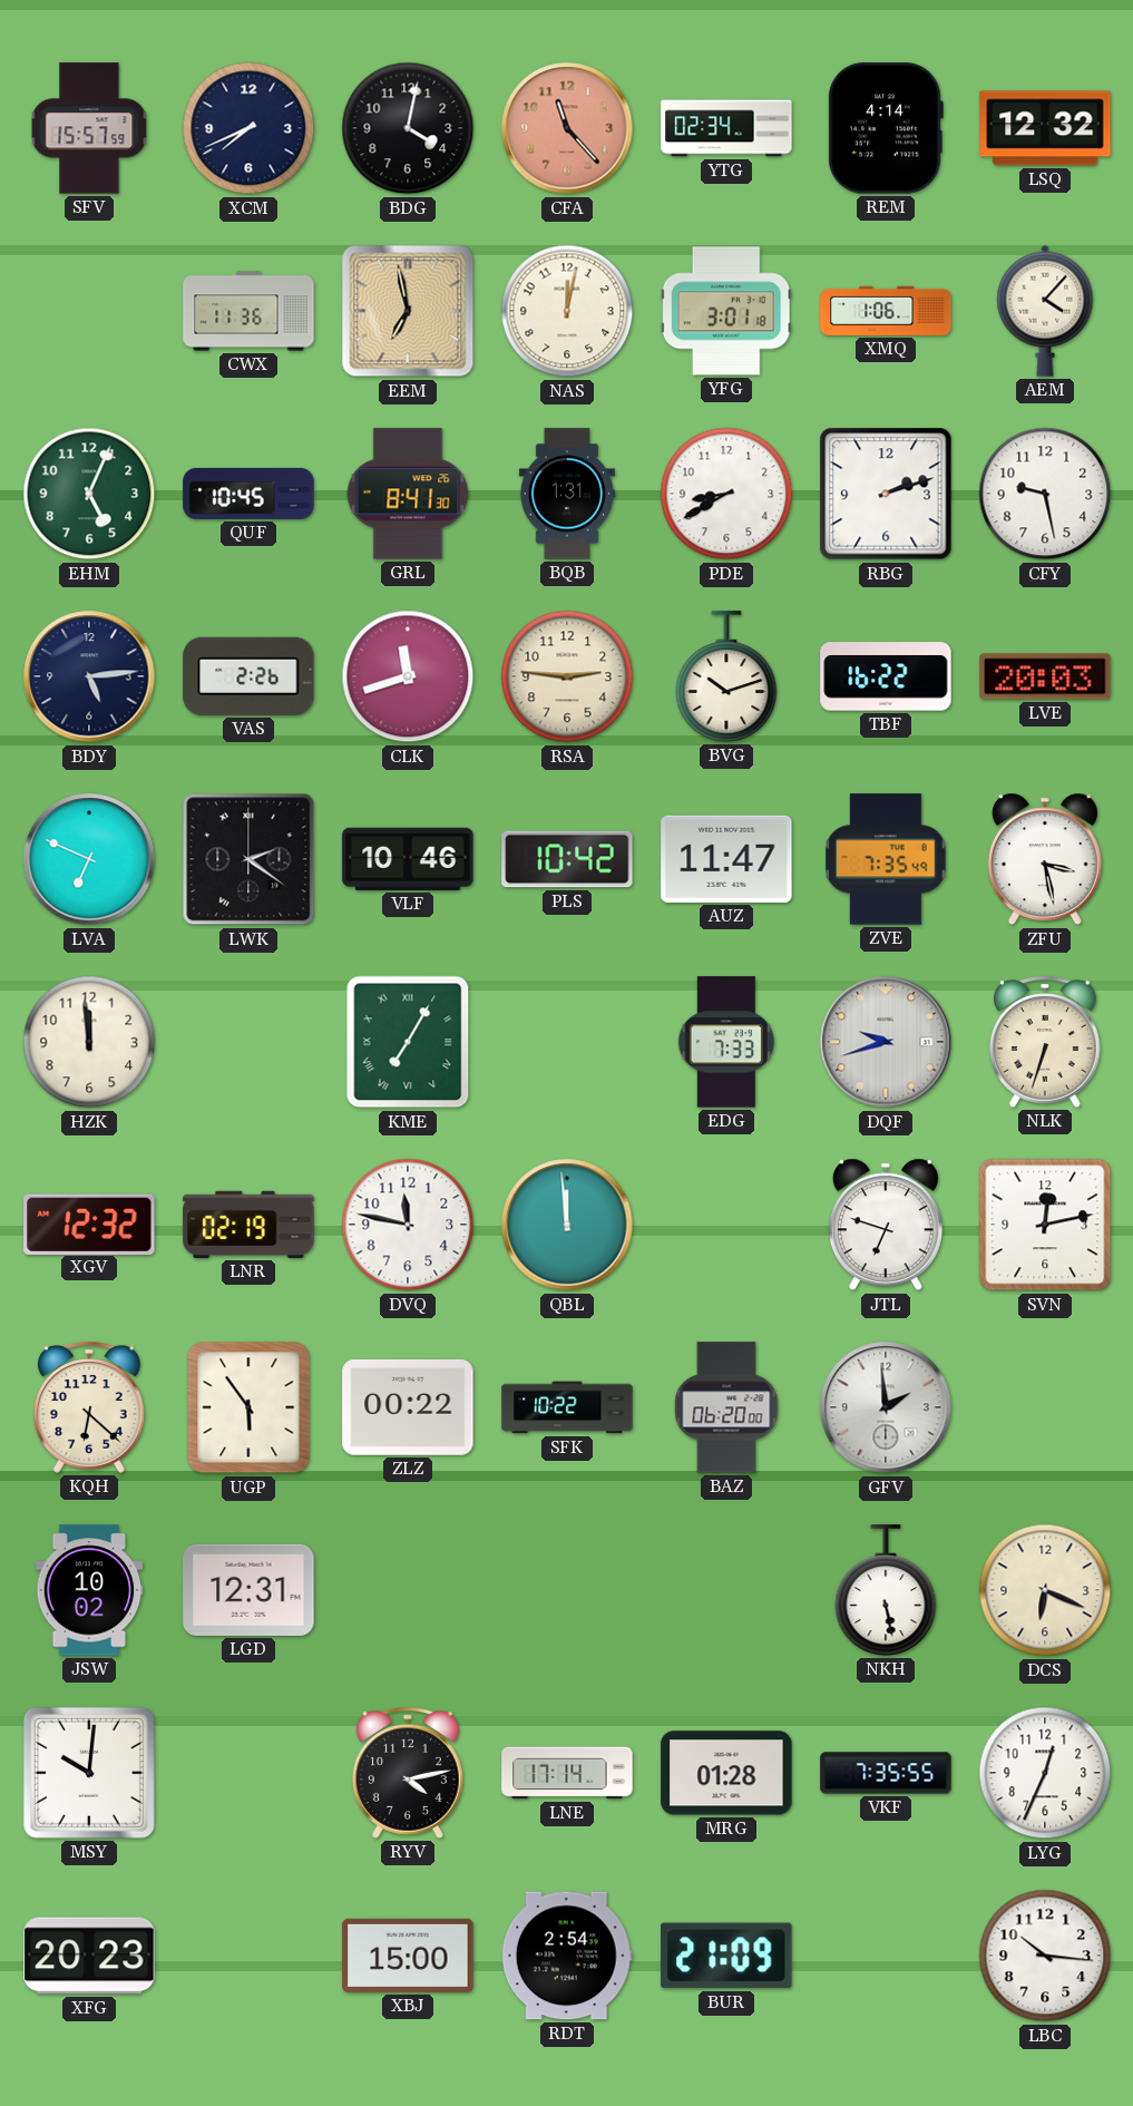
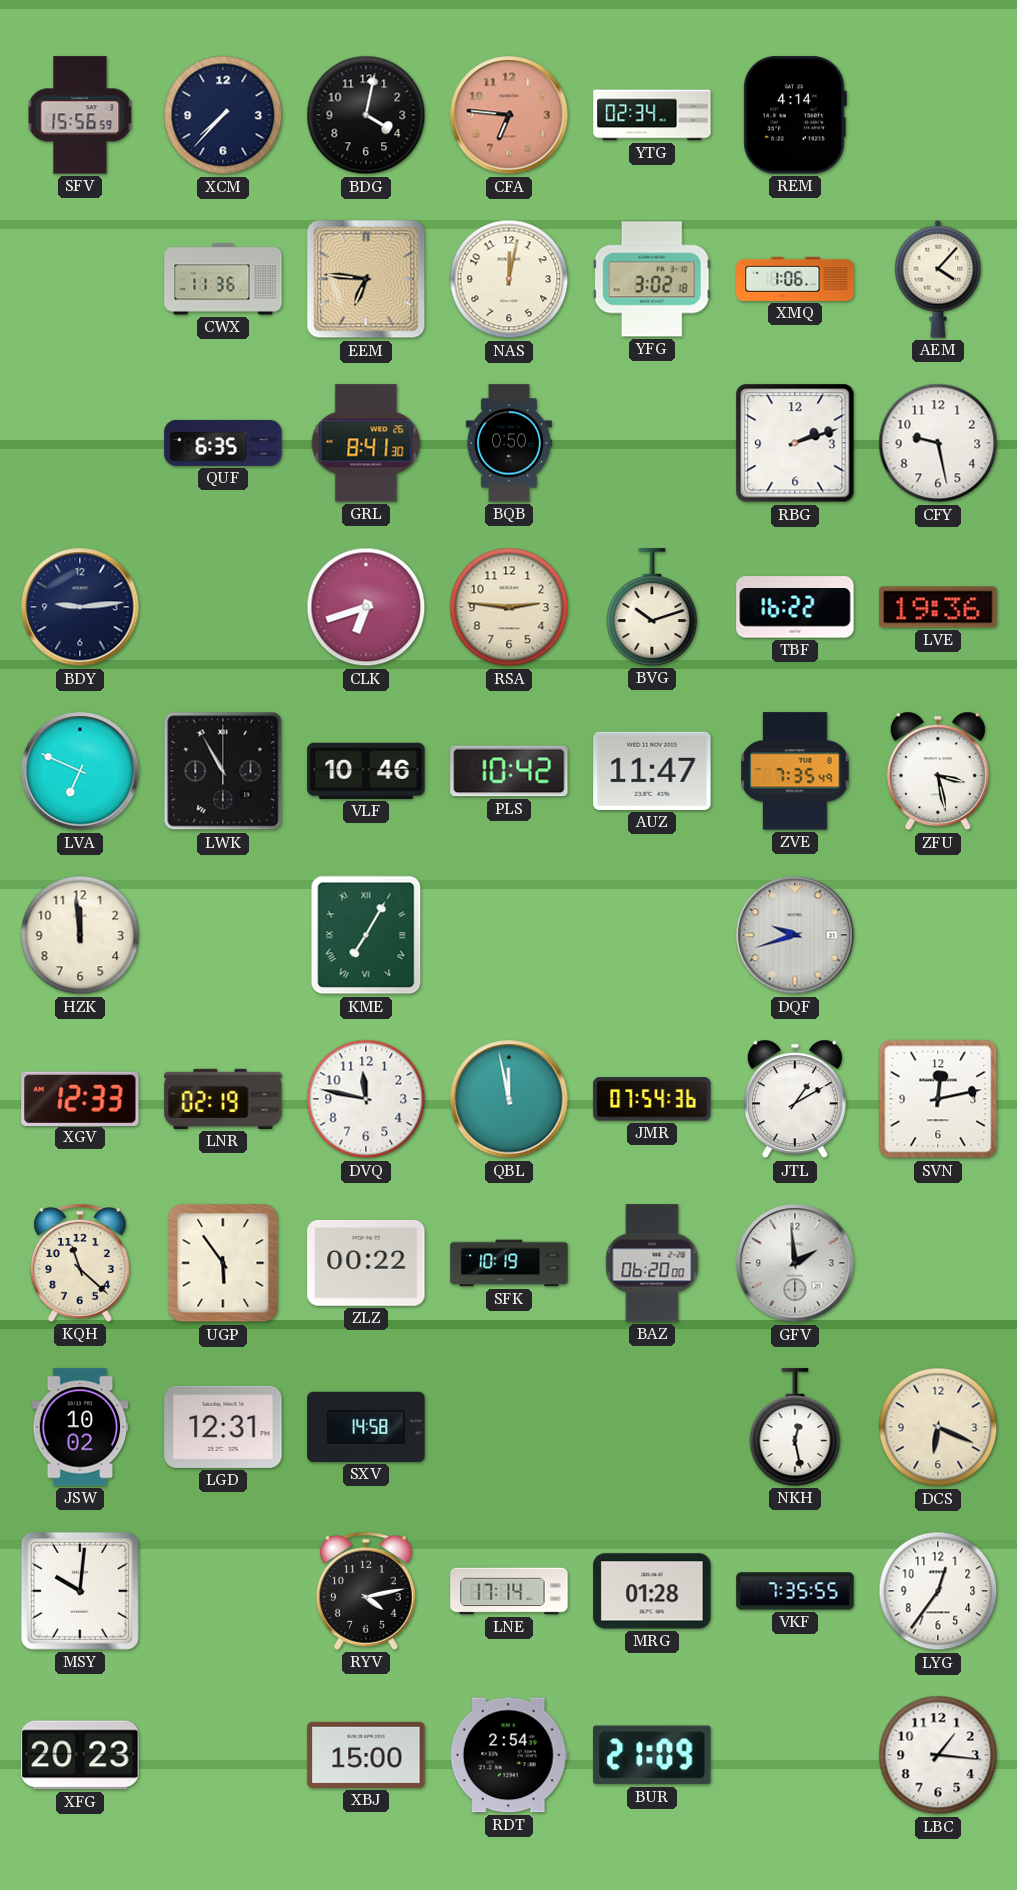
SFV: 15:57 -> 15:56 (80, 115)
XCM: 7:41 -> 7:37 (223, 115)
CFA: 11:23 -> 6:46 (509, 115)
LSQ: 12:32 -> none (1045, 128)
EEM: 6:58 -> 6:46 (366, 279)
YFG: 3:01 -> 3:02 (652, 279)
EHM: 5:04 -> none (89, 494)
QUF: 10:45 -> 6:35 (223, 443)
BQB: 1:31 -> 0:50 (509, 443)
PDE: 8:40 -> none (726, 494)
BDY: 5:14 -> 9:14 (80, 607)
VAS: 2:26 -> none (248, 676)
CLK: 11:42 -> 6:42 (366, 607)
LVE: 20:03 -> 19:36 (938, 607)
LWK: 2:21 -> 10:55 (223, 771)
EDG: 7:33 -> none (726, 1042)
NLK: 6:33 -> none (1045, 1042)
XGV: 12:32 -> 12:33 (80, 1098)
QBL: 11:59 -> 11:58 (509, 1099)
JMR: none -> 07:54 (652, 1099)
JTL: 6:48 -> 1:10 (795, 1099)
KQH: 6:22 -> 11:22 (80, 1263)
SFK: 10:22 -> 10:19 (509, 1263)
SXV: none -> 14:58 (366, 1427)
NKH: 5:28 -> 12:28 (795, 1427)
LYG: 12:34 -> 12:36 (938, 1591)
LBC: 10:16 -> 1:16 (938, 1755)
